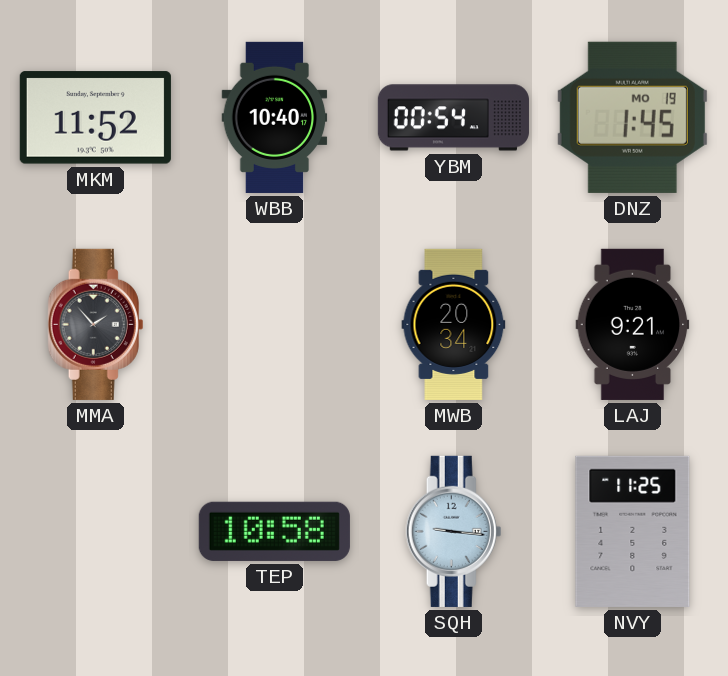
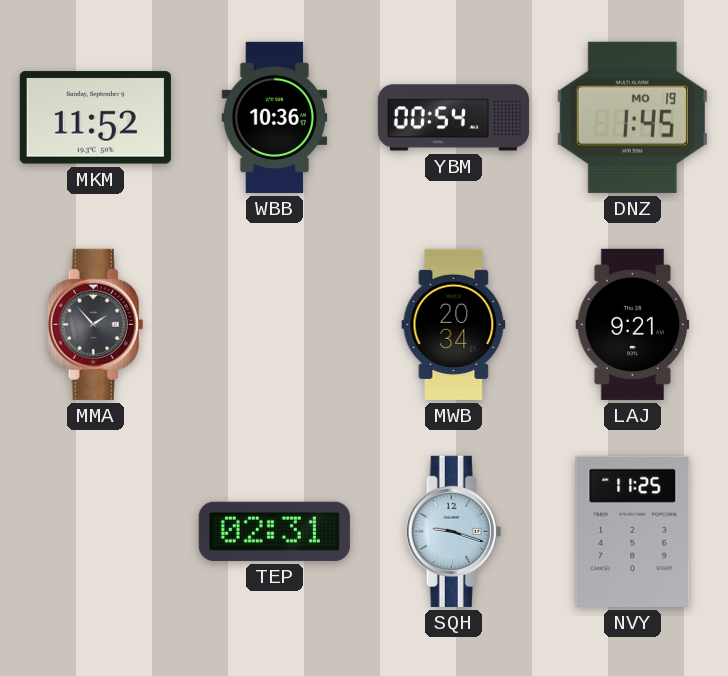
WBB: 10:40 -> 10:36 (275, 117)
TEP: 10:58 -> 02:31 (274, 531)
SQH: 9:16 -> 9:18 (454, 531)
